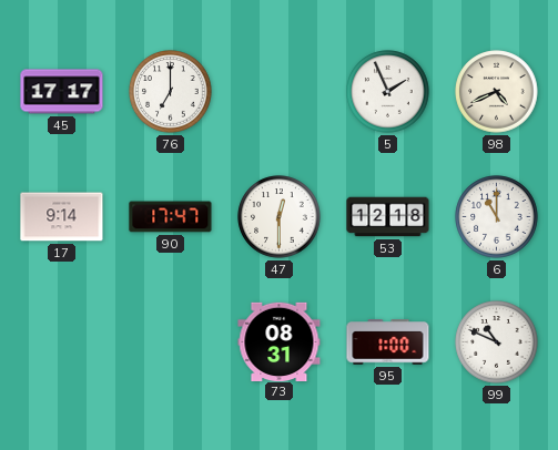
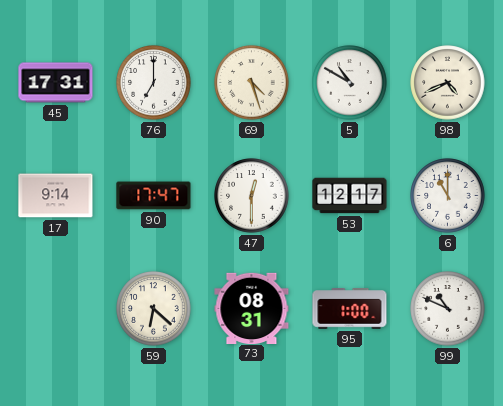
45: 17:17 -> 17:31 (56, 83)
69: none -> 4:27 (252, 83)
5: 1:56 -> 10:50 (350, 83)
53: 12:18 -> 12:17 (350, 196)
59: none -> 6:22 (154, 309)
